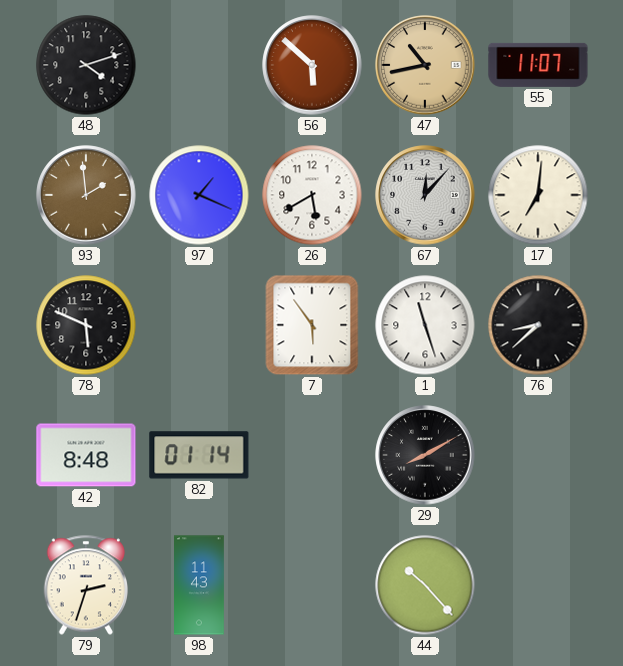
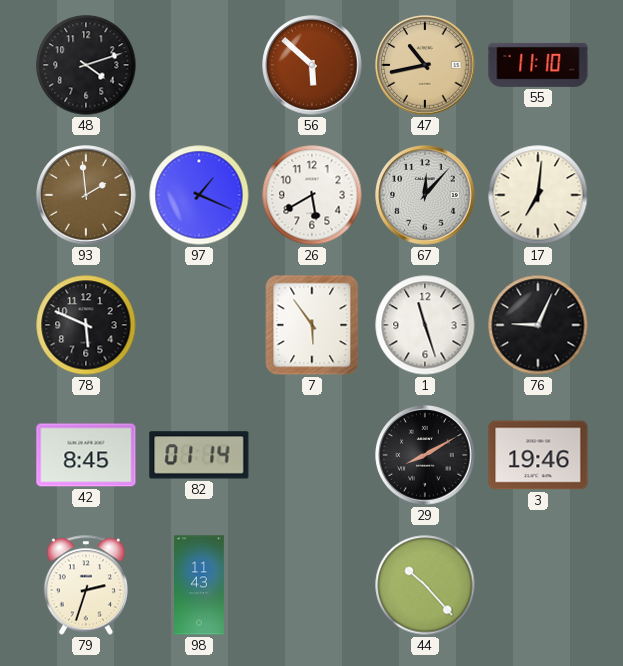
55: 11:07 -> 11:10 (538, 65)
76: 8:38 -> 9:04 (538, 325)
42: 8:48 -> 8:45 (86, 455)
3: none -> 19:46 (538, 455)
